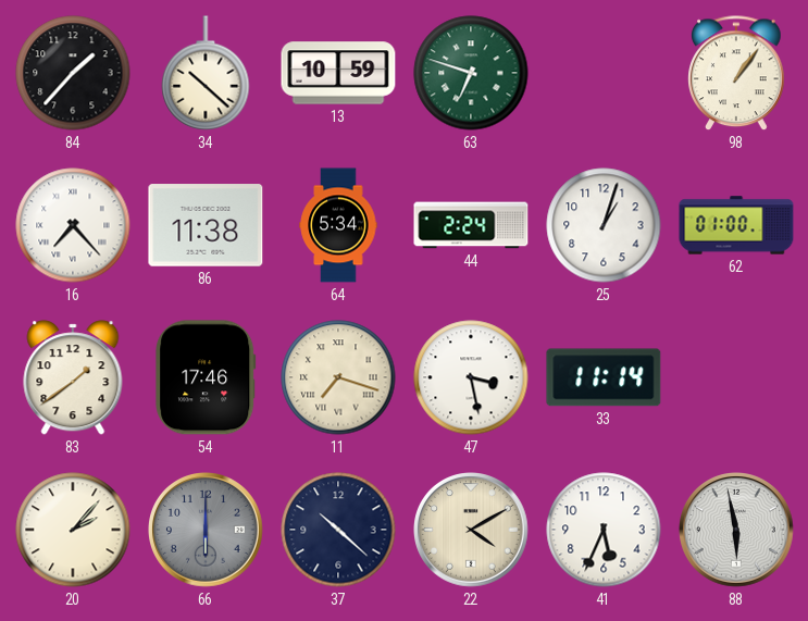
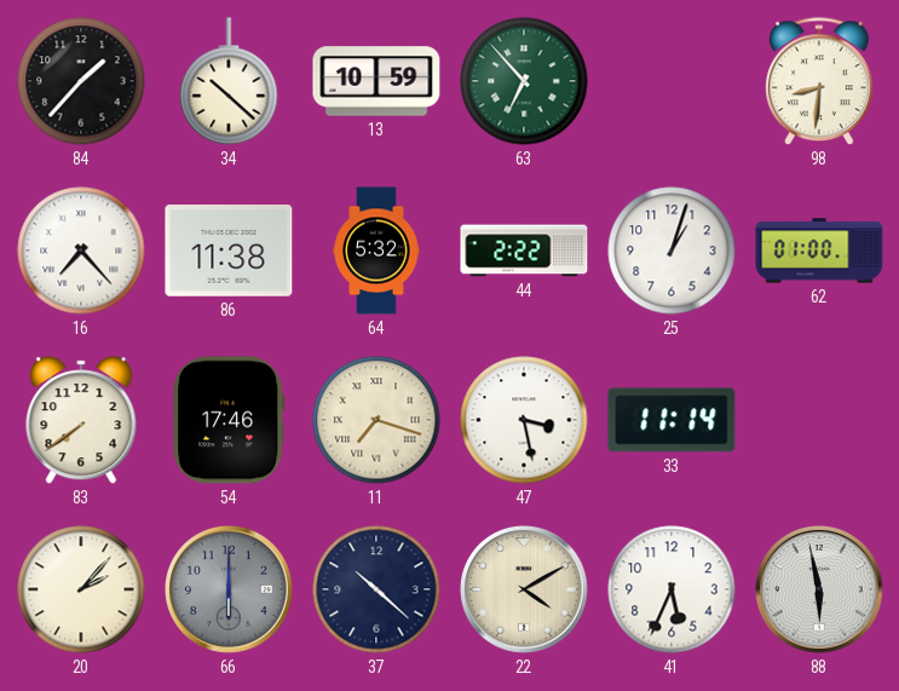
63: 6:48 -> 6:53 (524, 81)
98: 1:06 -> 8:31 (819, 82)
64: 5:34 -> 5:32 (376, 251)
44: 2:24 -> 2:22 (524, 251)
83: 1:39 -> 7:39 (81, 420)
